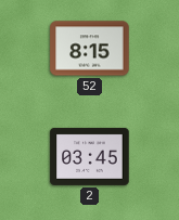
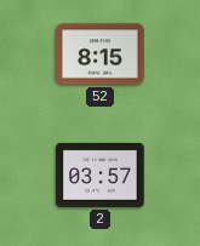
2: 03:45 -> 03:57 (101, 175)
